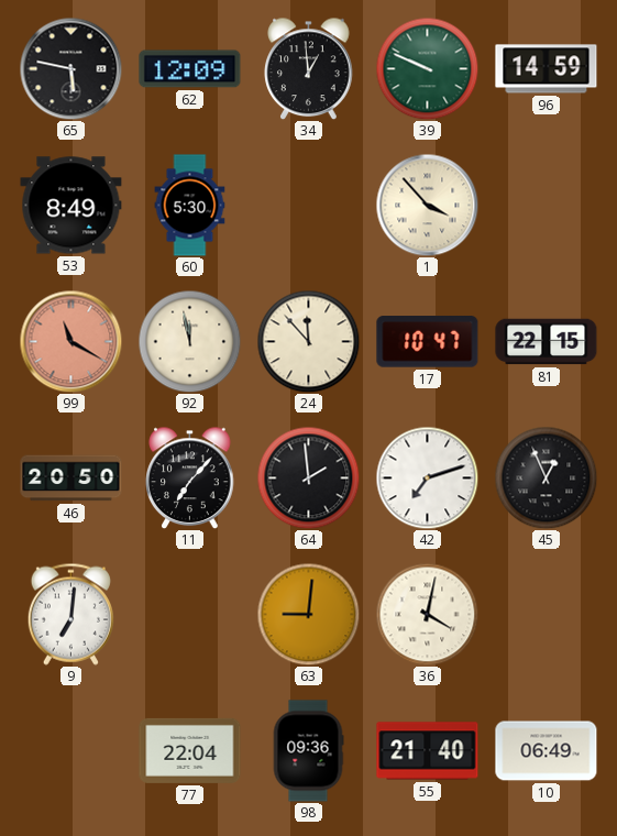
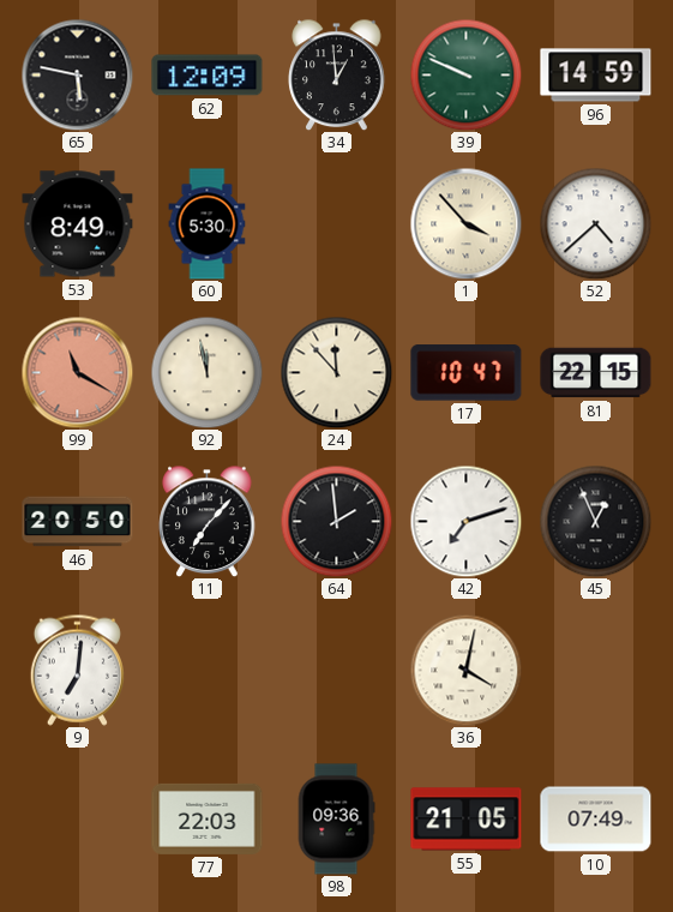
52: none -> 4:38 (595, 223)
63: 9:01 -> none (308, 614)
77: 22:04 -> 22:03 (208, 818)
55: 21:40 -> 21:05 (467, 820)
10: 06:49 -> 07:49 (596, 820)
